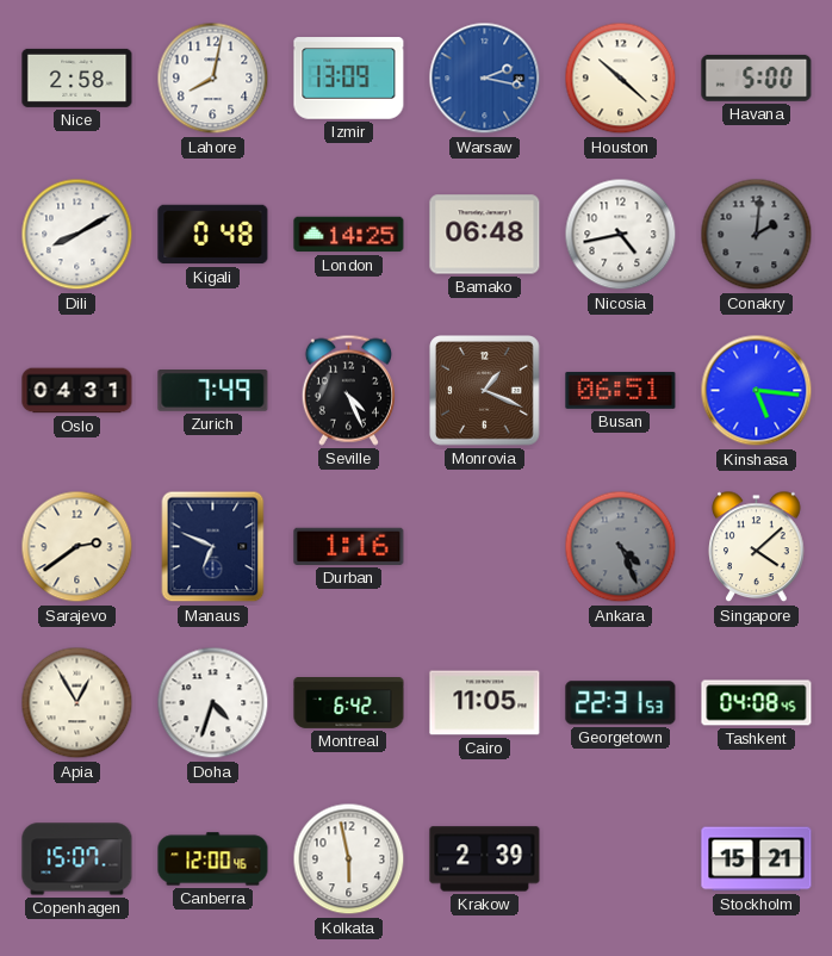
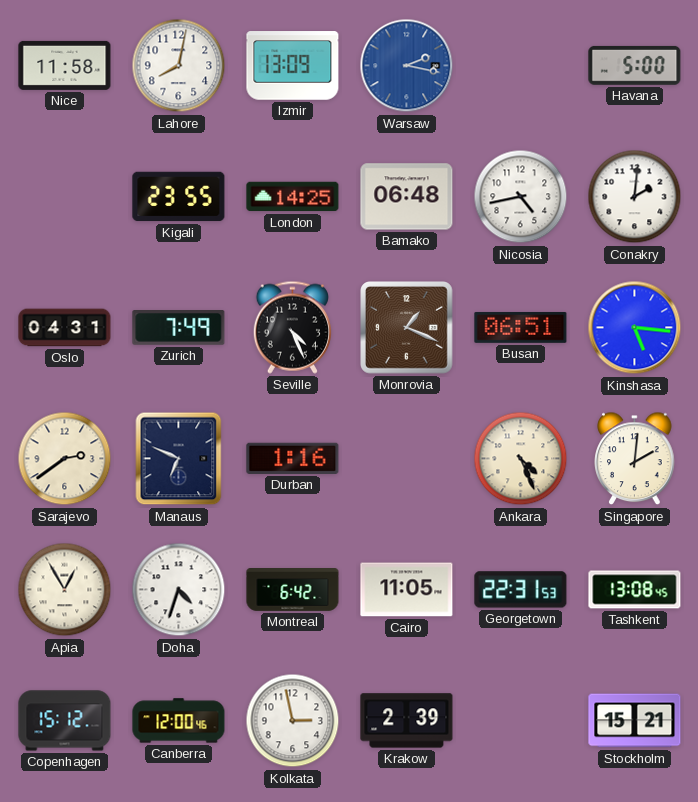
Nice: 2:58 -> 11:58 (65, 65)
Houston: 10:22 -> none (621, 79)
Dili: 8:10 -> none (77, 235)
Kigali: 0:48 -> 23:55 (179, 197)
Conakry dial: grey -> white (635, 197)
Ankara dial: grey -> cream (521, 459)
Singapore: 4:08 -> 2:01 (635, 459)
Tashkent: 04:08 -> 13:08 (635, 590)
Copenhagen: 15:07 -> 15:12 (65, 721)
Kolkata: 5:58 -> 2:58 (293, 721)
